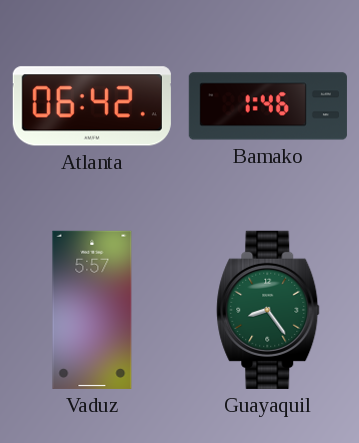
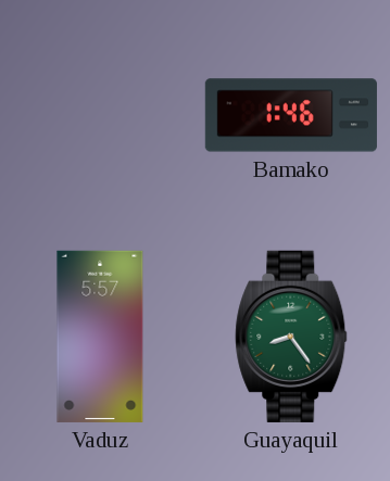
Atlanta: 06:42 -> none (92, 106)
